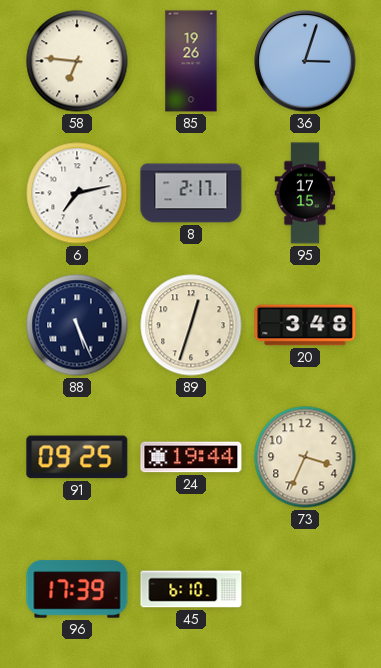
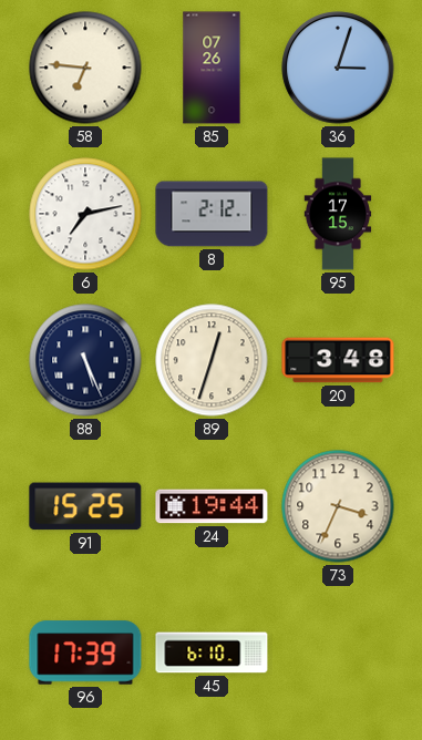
85: 19:26 -> 07:26 (212, 68)
8: 2:17 -> 2:12 (212, 214)
91: 09:25 -> 15:25 (85, 506)
